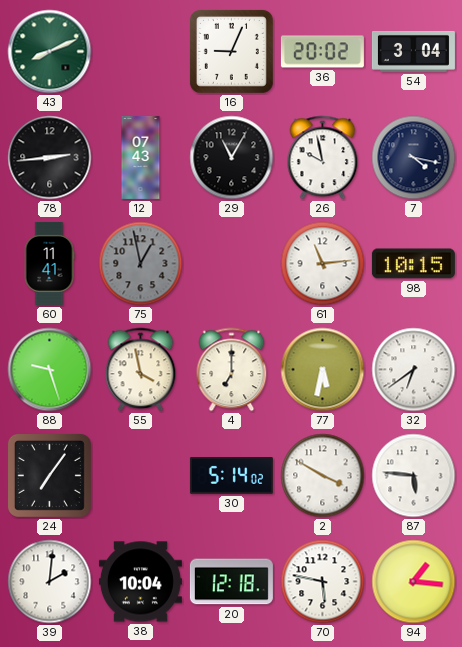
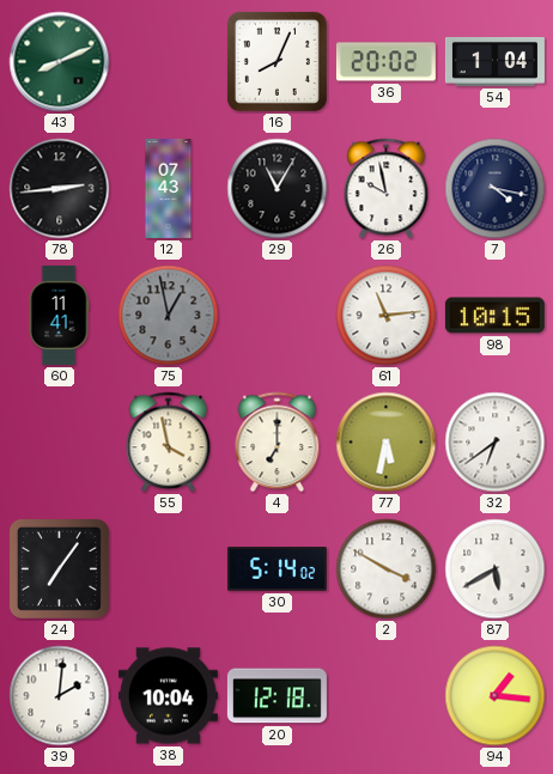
16: 9:04 -> 8:04 (276, 61)
54: 3:04 -> 1:04 (494, 61)
88: 9:27 -> none (50, 370)
87: 5:46 -> 5:40 (496, 569)
70: 5:47 -> none (323, 582)
